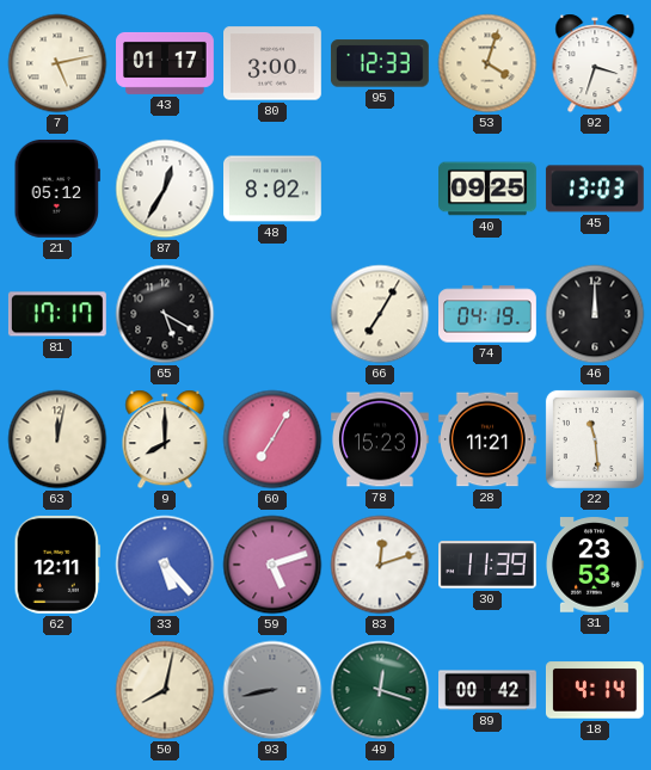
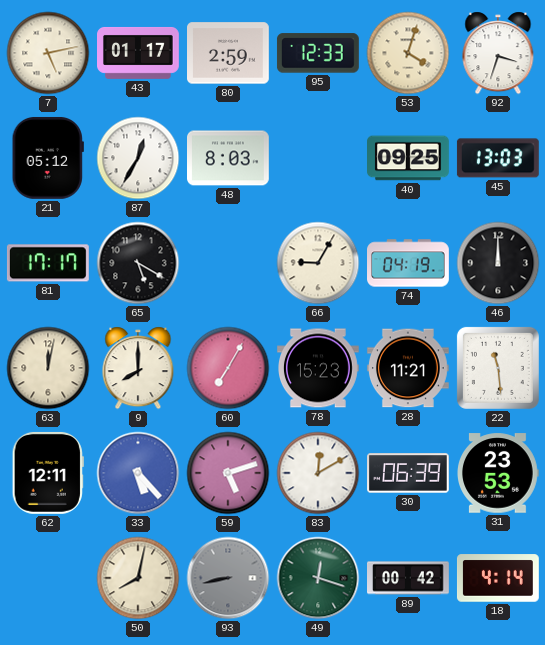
80: 3:00 -> 2:59 (229, 53)
48: 8:02 -> 8:03 (229, 158)
66: 7:05 -> 9:05 (318, 263)
83: 12:12 -> 12:10 (318, 473)
30: 11:39 -> 06:39 (409, 473)
